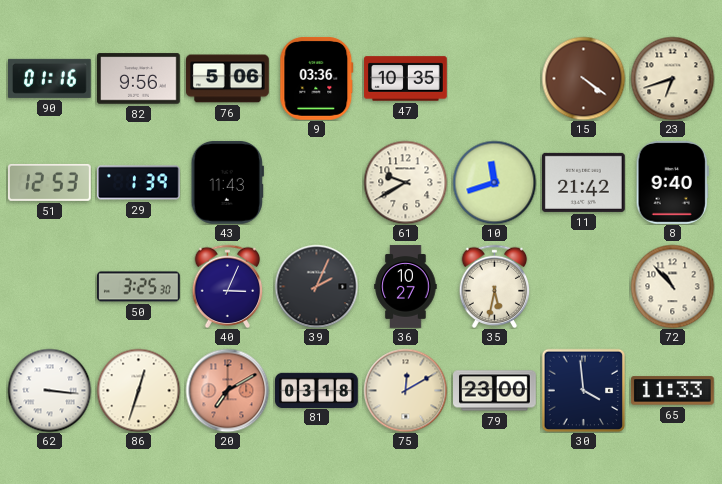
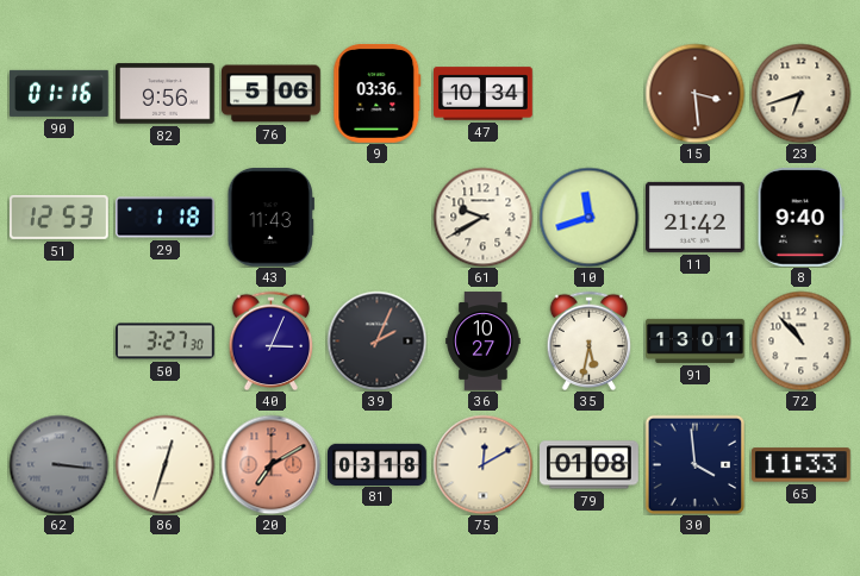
47: 10:35 -> 10:34 (484, 94)
15: 4:21 -> 3:29 (694, 93)
29: 1:39 -> 1:18 (166, 218)
50: 3:25 -> 3:27 (166, 342)
91: none -> 13:01 (696, 340)
62 dial: white -> grey (58, 464)
79: 23:00 -> 01:08 (590, 465)
